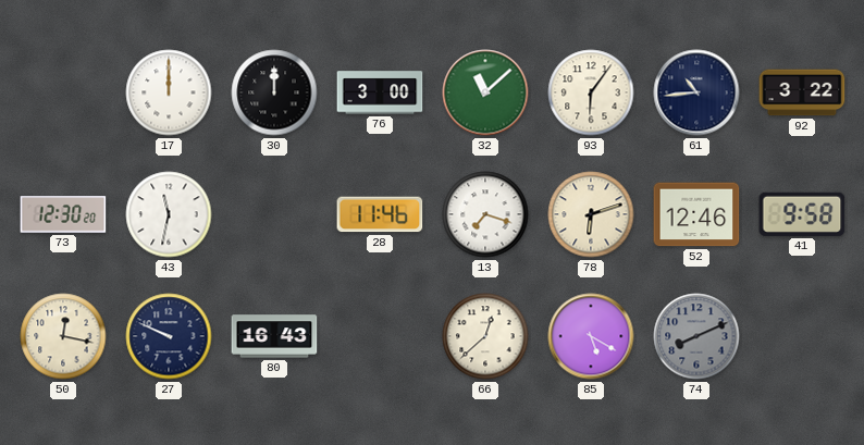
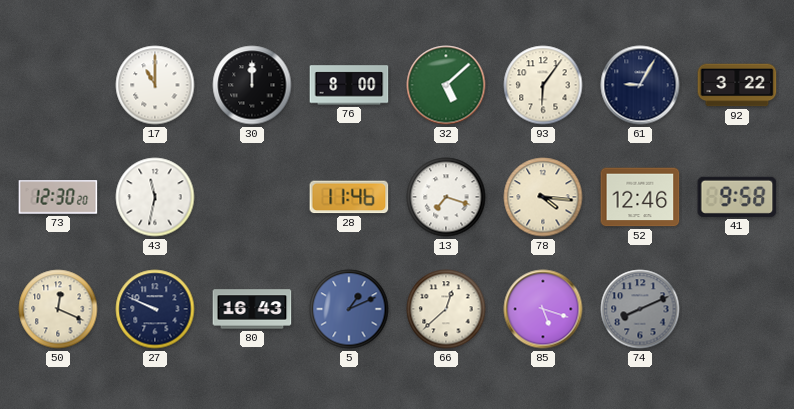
17: 12:00 -> 11:00 (155, 85)
76: 3:00 -> 8:00 (349, 85)
32: 11:08 -> 5:08 (446, 85)
61: 10:44 -> 9:05 (640, 85)
78: 6:12 -> 4:16 (543, 197)
50: 12:17 -> 12:19 (58, 309)
5: none -> 1:11 (349, 309)
85: 5:20 -> 5:18 (543, 309)
